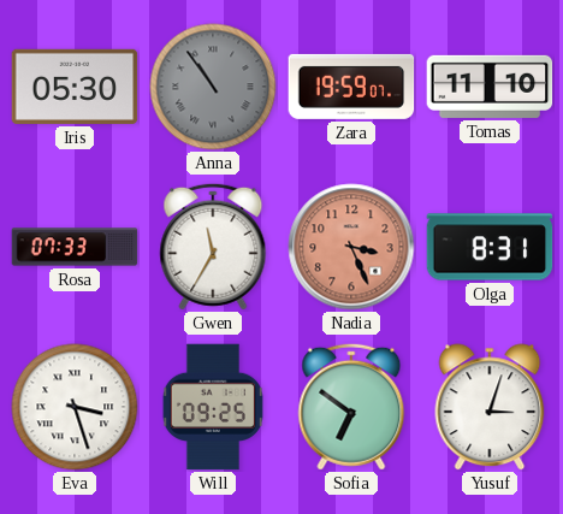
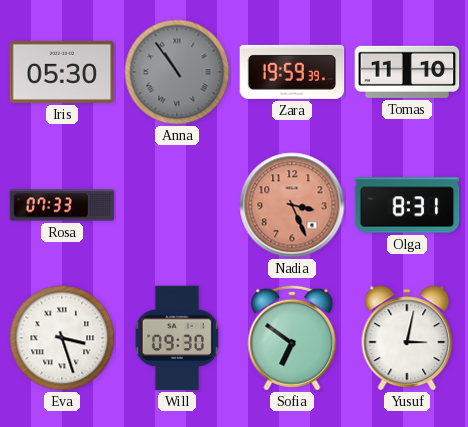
Zara: 19:59:07 -> 19:59:39 (292, 72)
Gwen: 11:35 -> none (213, 247)
Will: 09:25 -> 09:30 (177, 338)
Yusuf: 3:03 -> 3:02 (407, 338)
